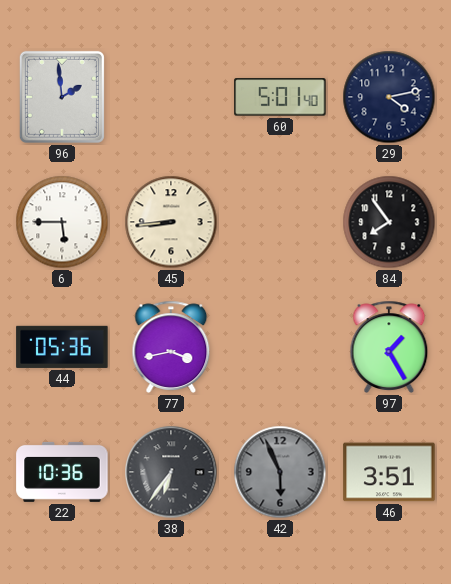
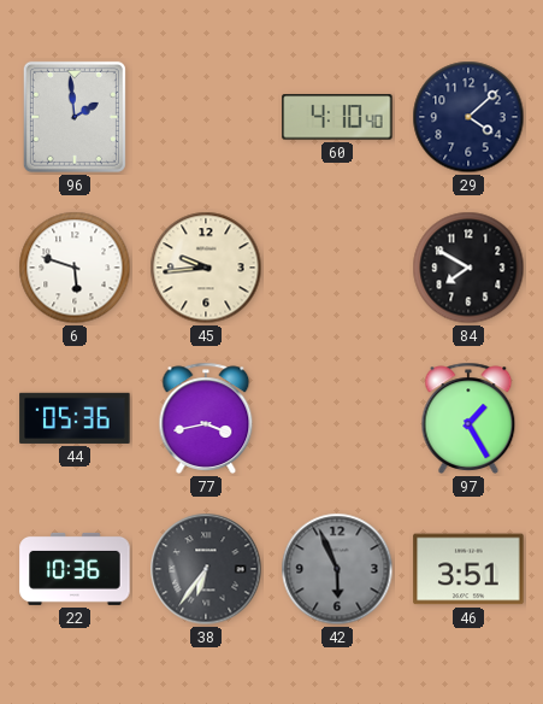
60: 5:01 -> 4:10 (337, 117)
29: 4:13 -> 4:08 (468, 117)
6: 5:45 -> 5:48 (75, 268)
45: 8:44 -> 9:44 (206, 268)
84: 7:54 -> 7:50 (468, 268)
